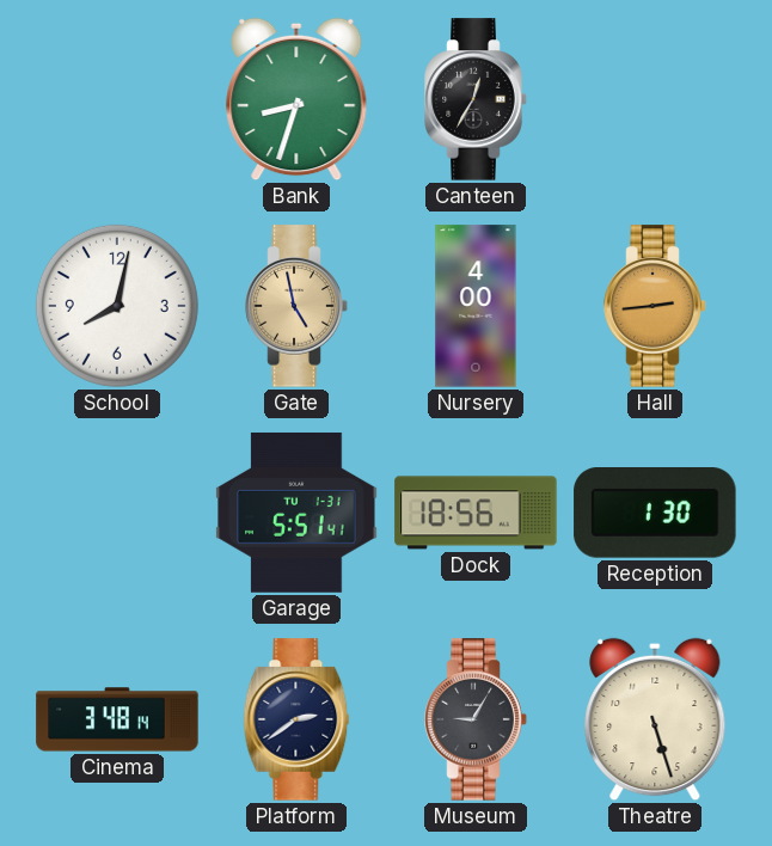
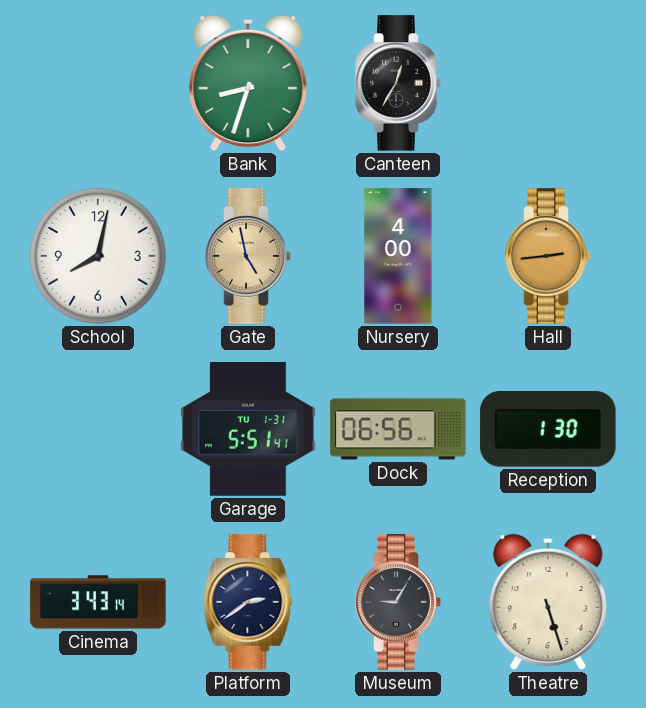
Dock: 18:56 -> 06:56 (398, 429)
Cinema: 3:48 -> 3:43 (98, 602)
